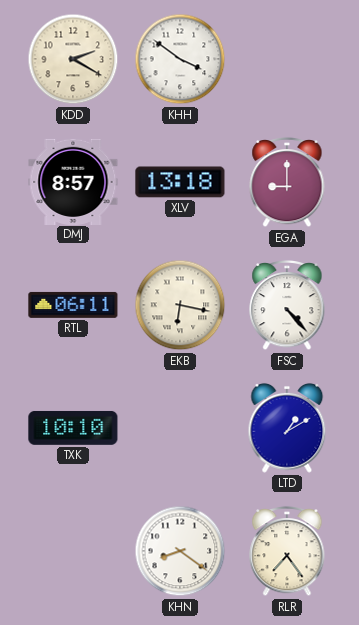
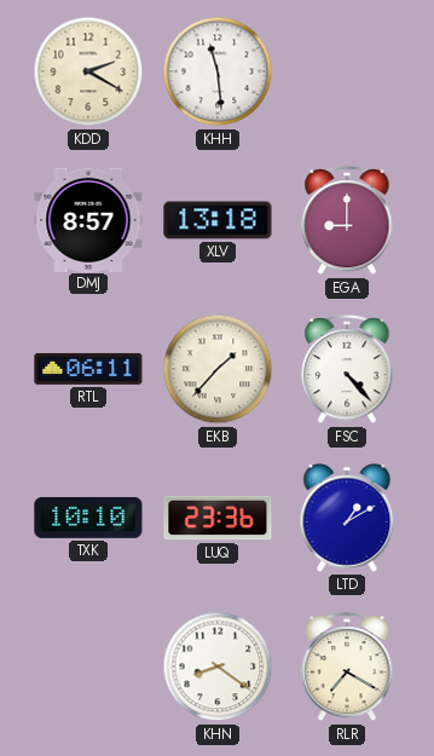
KHH: 3:51 -> 11:29 (218, 71)
EKB: 6:17 -> 1:37 (218, 369)
LUQ: none -> 23:36 (218, 518)
RLR: 7:24 -> 7:20 (347, 666)
